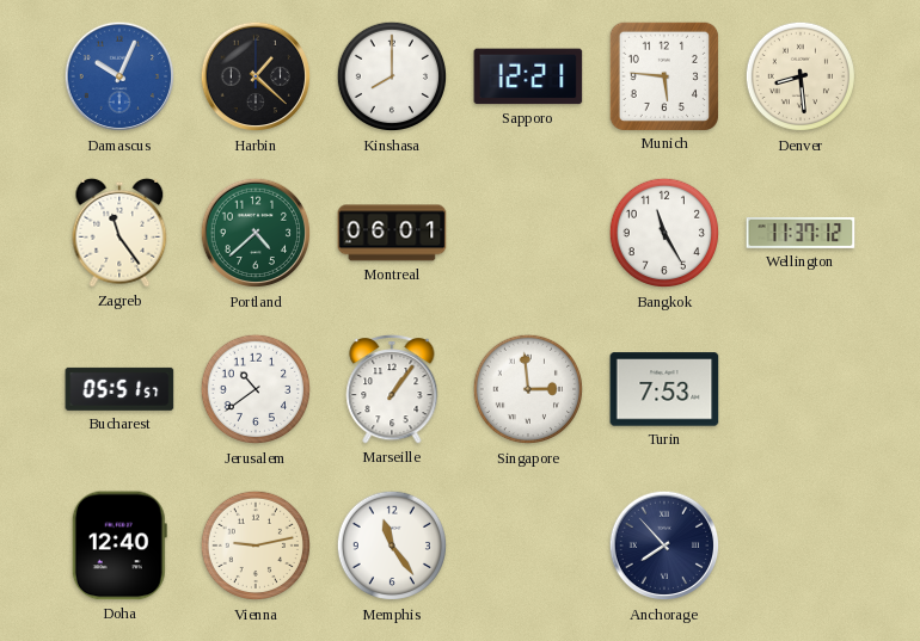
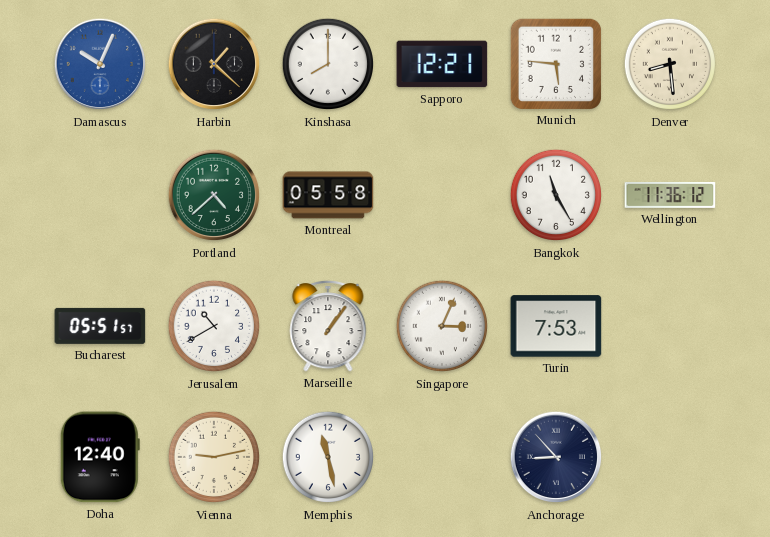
Zagreb: 11:24 -> none (119, 233)
Montreal: 06:01 -> 05:58 (328, 195)
Wellington: 11:37 -> 11:36 (670, 195)
Jerusalem: 10:39 -> 10:40 (214, 326)
Singapore: 2:59 -> 3:04 (442, 326)
Memphis: 11:24 -> 11:28 (328, 457)
Anchorage: 7:53 -> 8:53 (556, 457)
